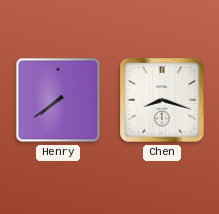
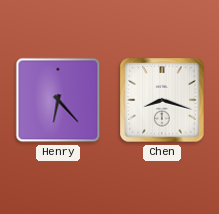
Henry: 7:39 -> 6:23 (58, 100)
